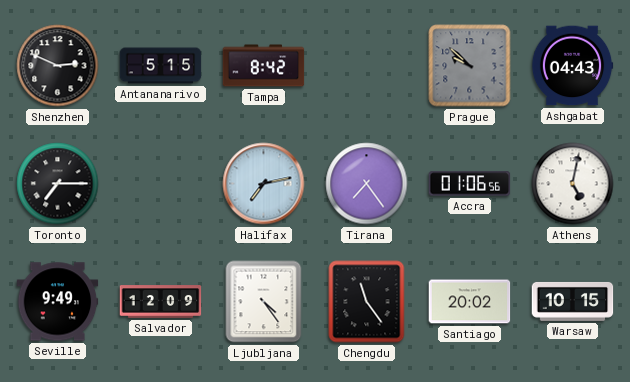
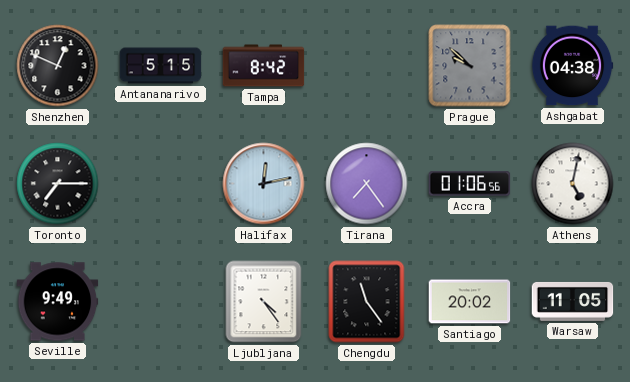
Shenzhen: 2:49 -> 12:49 (58, 66)
Ashgabat: 04:43 -> 04:38 (572, 66)
Halifax: 7:13 -> 12:13 (264, 184)
Salvador: 12:09 -> none (161, 302)
Warsaw: 10:15 -> 11:05 (573, 301)
